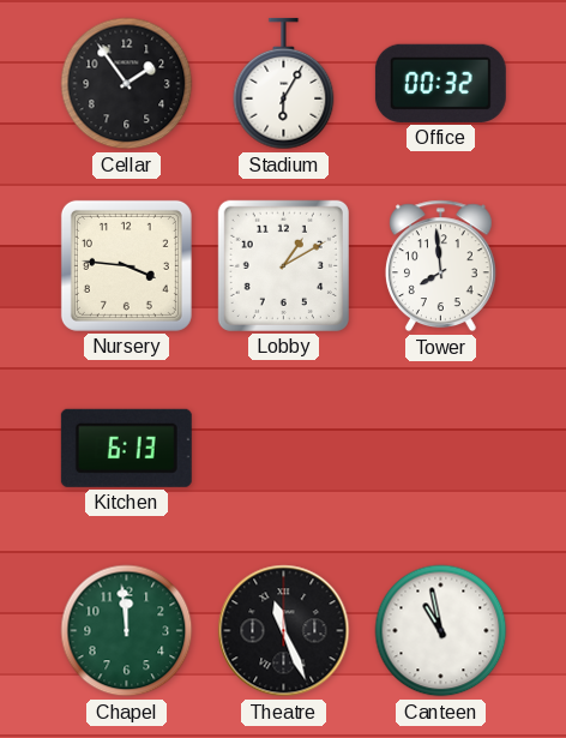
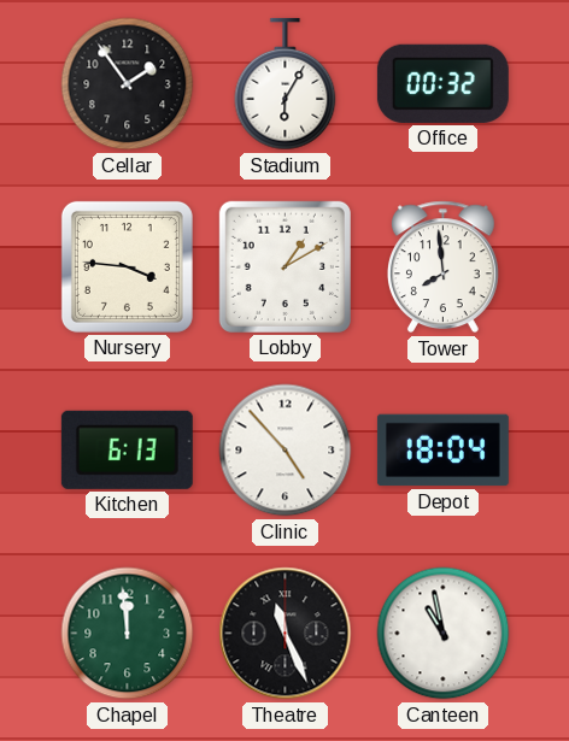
Clinic: none -> 4:53 (286, 451)
Depot: none -> 18:04 (442, 451)
